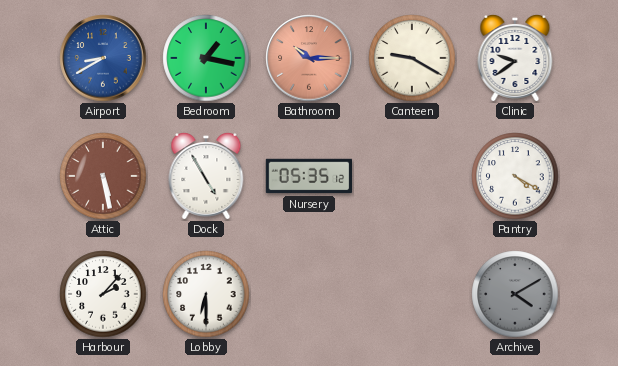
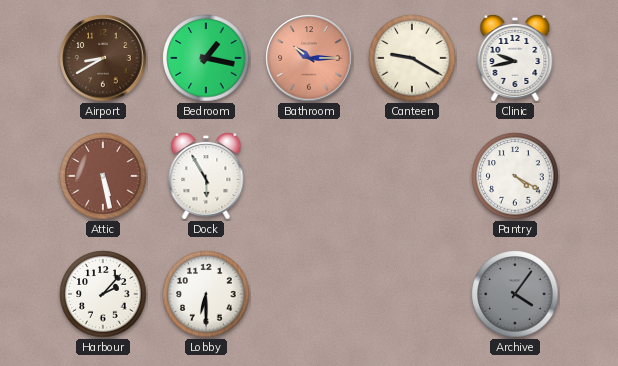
Airport dial: blue -> brown (103, 58)
Clinic: 9:39 -> 9:43 (515, 59)
Dock: 4:55 -> 5:55 (206, 177)
Nursery: 05:35 -> none (309, 176)
Archive: 4:10 -> 4:06 (515, 294)
